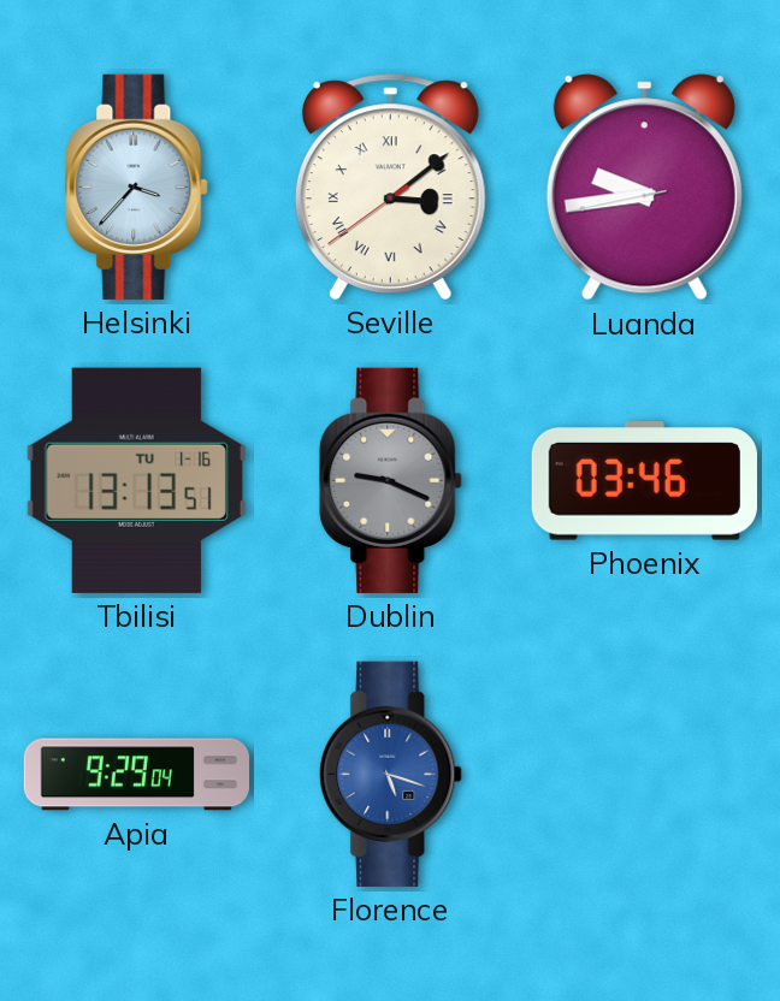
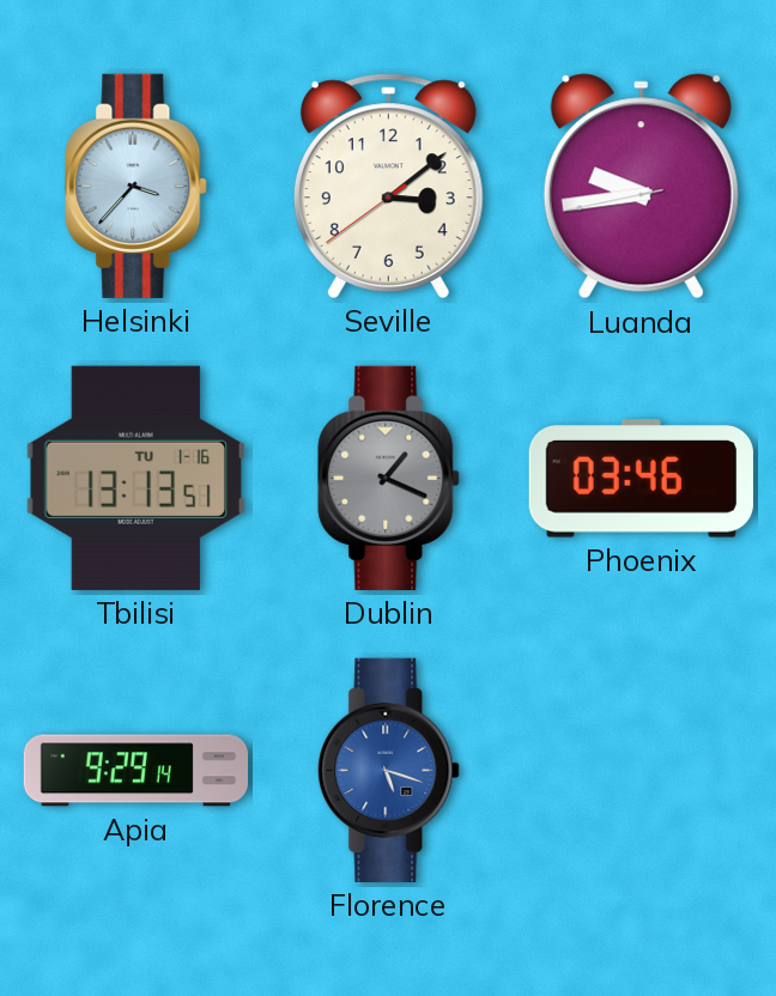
Seville numerals: Roman -> Arabic (388, 186)
Dublin: 9:19 -> 1:19 (389, 478)
Apia: 9:29:04 -> 9:29:14 (135, 771)
